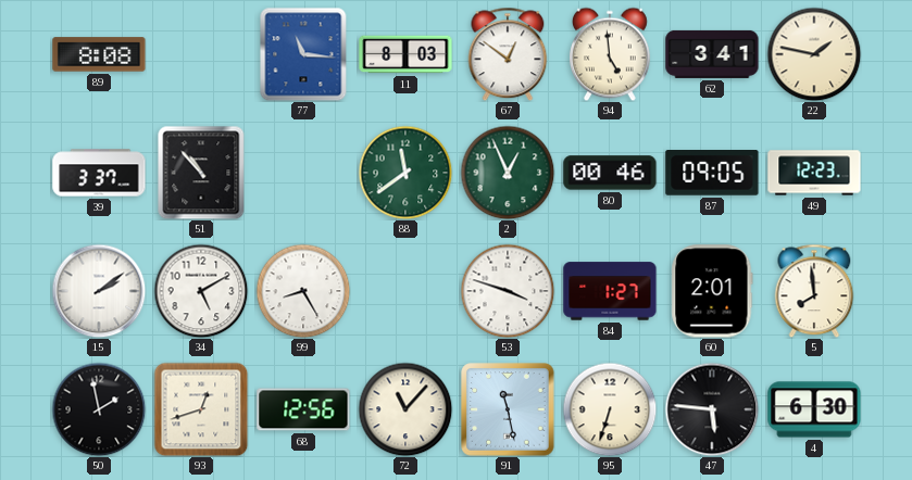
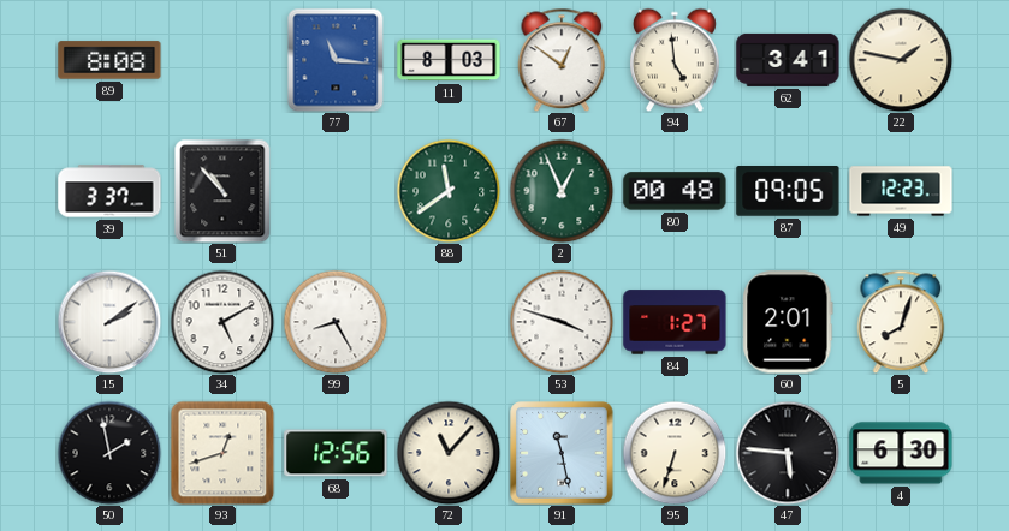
80: 00:46 -> 00:48 (675, 191)
5: 7:59 -> 8:03 (901, 322)
